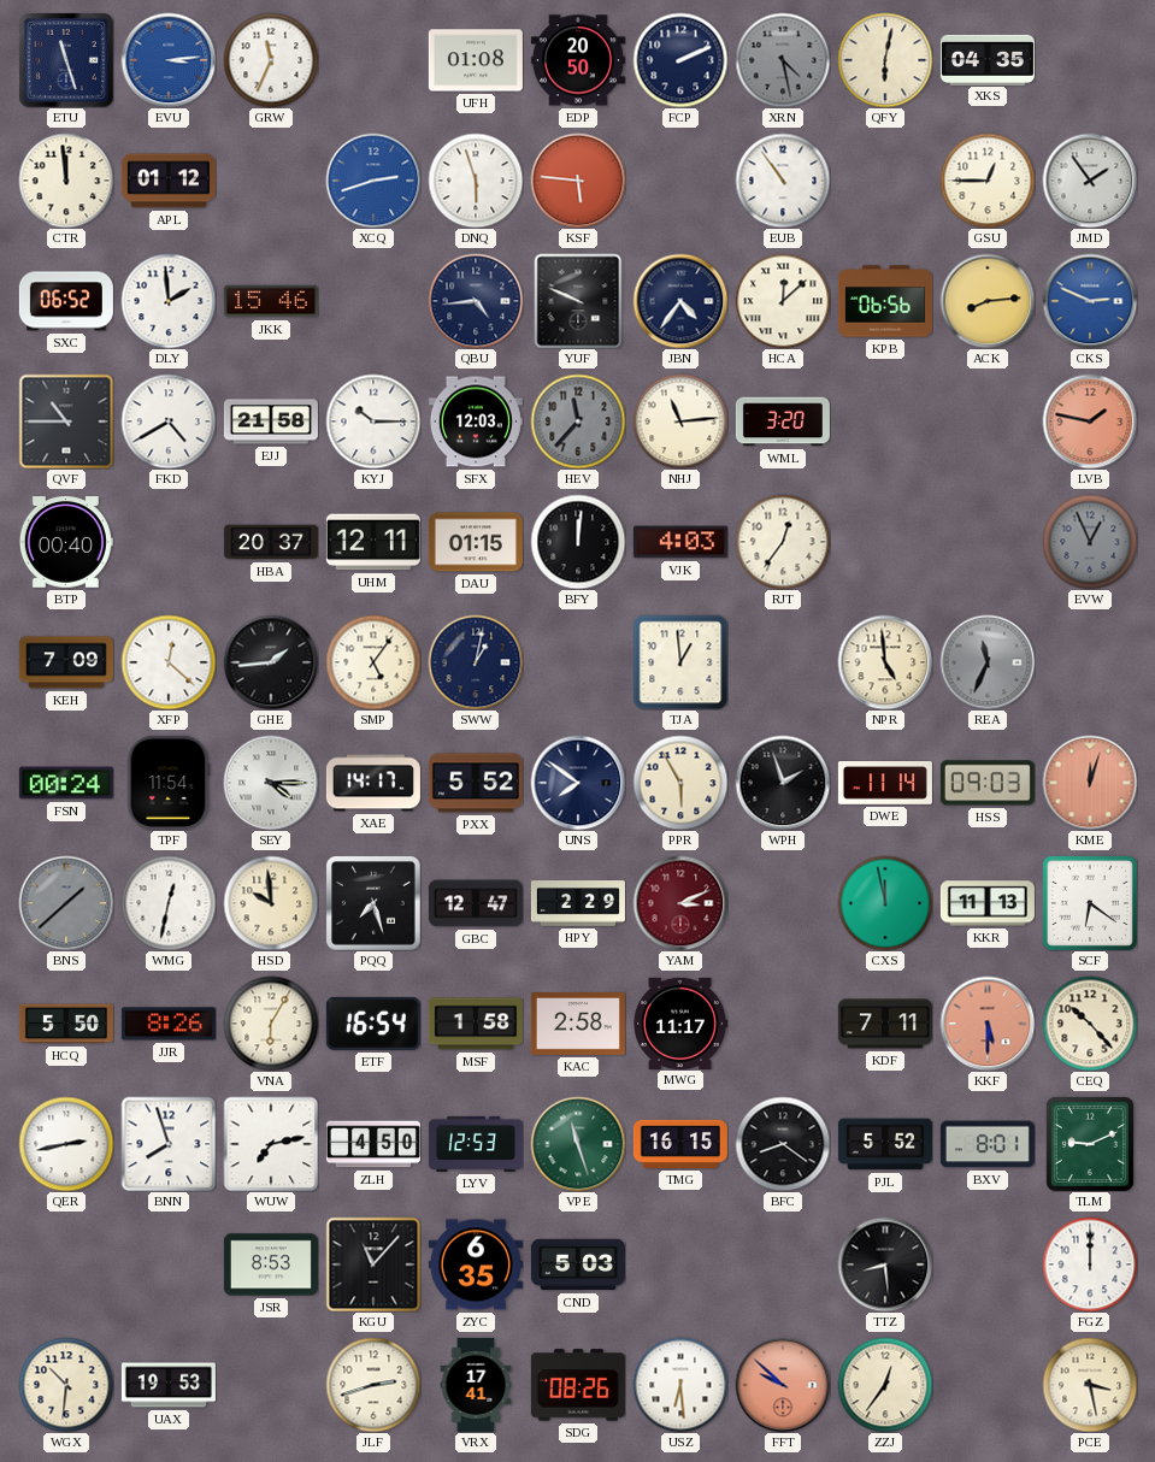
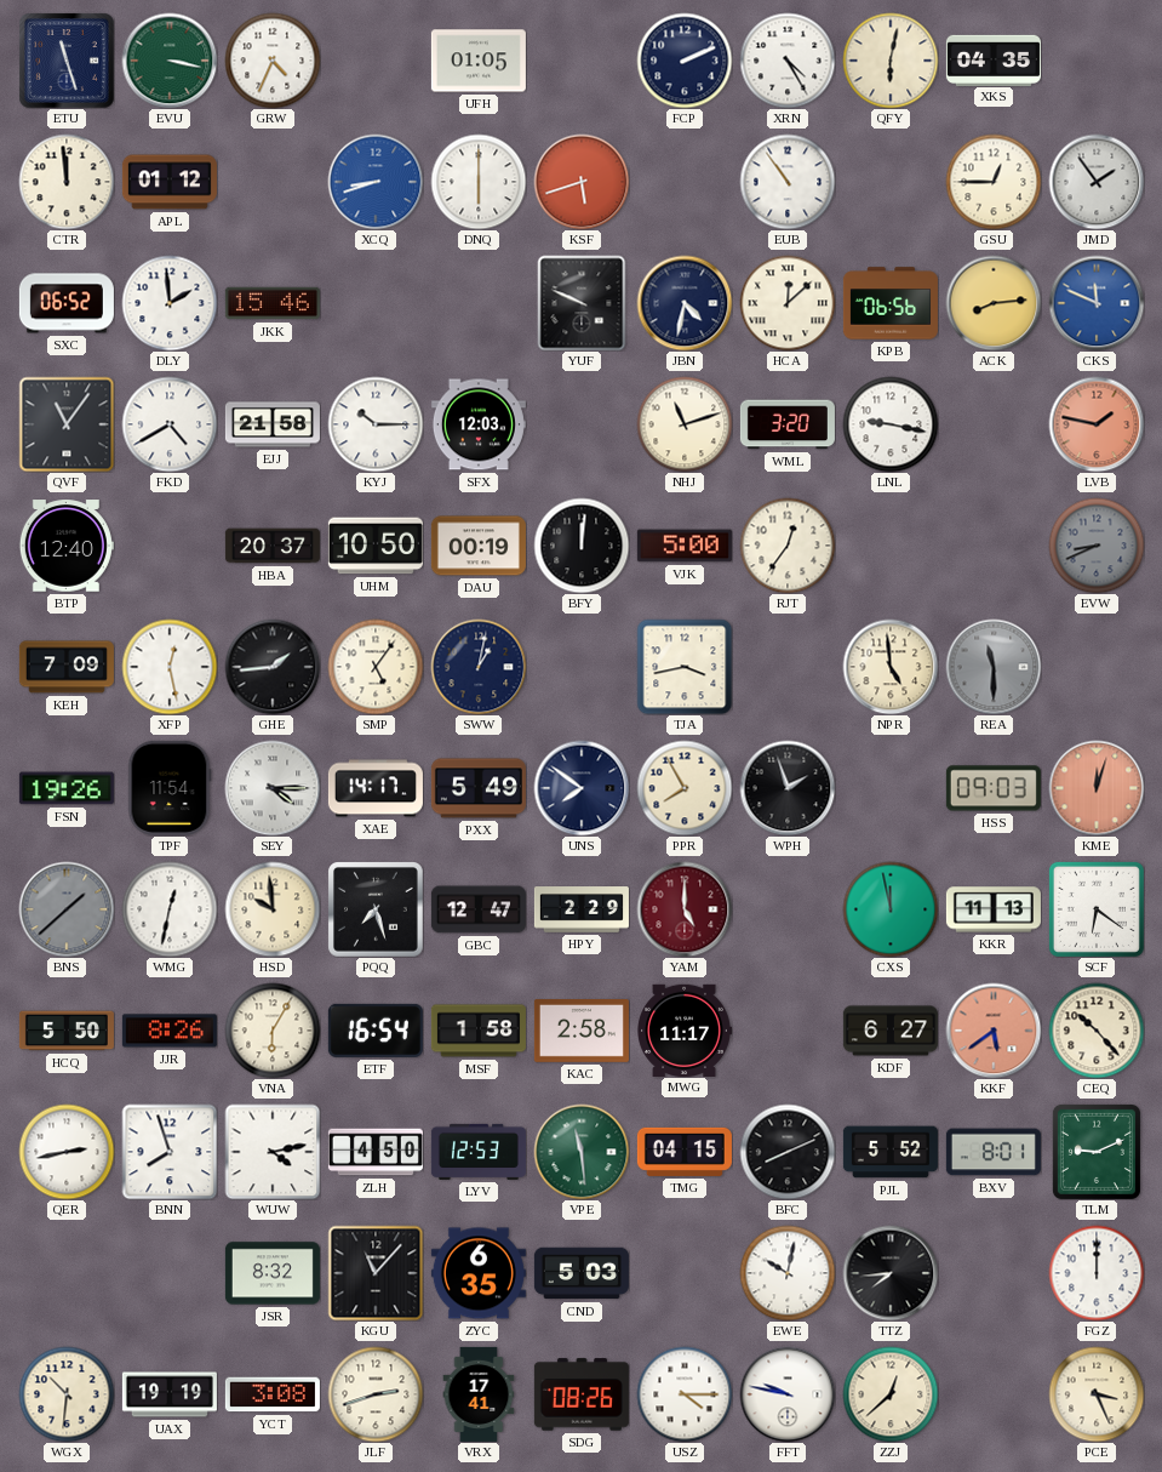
EVU: 3:14 -> 3:17 (170, 61)
EVU dial: blue -> green (170, 61)
GRW: 11:34 -> 4:34 (273, 61)
UFH: 01:08 -> 01:05 (479, 61)
EDP: 20:50 -> none (578, 60)
XRN: 4:28 -> 4:25 (788, 61)
XRN dial: grey -> white (788, 61)
XCQ: 2:42 -> 8:42 (376, 182)
DNQ: 5:57 -> 6:00 (479, 182)
KSF: 5:46 -> 5:42 (582, 182)
QBU: 4:44 -> none (476, 301)
JBN: 4:36 -> 4:32 (685, 303)
CKS: 2:49 -> 11:49 (1097, 303)
QVF: 10:45 -> 11:06 (67, 424)
HEV: 11:37 -> none (578, 421)
NHJ: 11:14 -> 11:12 (685, 424)
LNL: none -> 9:17 (891, 424)
BTP: 00:40 -> 12:40 (67, 546)
UHM: 12:11 -> 10:50 (376, 546)
DAU: 01:15 -> 00:19 (479, 546)
VJK: 4:03 -> 5:00 (685, 546)
EVW: 12:56 -> 8:41 (1097, 546)
XFP: 12:22 -> 12:28 (170, 667)
TJA: 12:59 -> 3:43 (685, 667)
REA: 11:34 -> 11:30 (994, 667)
FSN: 00:24 -> 19:26 (67, 788)
PXX: 5:52 -> 5:49 (479, 788)
PPR: 5:55 -> 7:55 (685, 788)
DWE: 11:14 -> none (885, 783)
YAM: 3:11 -> 5:00 (685, 909)
KDF: 7:11 -> 6:27 (891, 1031)
KKF: 5:30 -> 5:39 (994, 1031)
WUW: 7:13 -> 4:13 (273, 1152)
VPE: 11:27 -> 11:29 (582, 1152)
TMG: 16:15 -> 04:15 (685, 1152)
BFC: 8:21 -> 8:11 (788, 1152)
JSR: 8:53 -> 8:32 (273, 1273)
EWE: none -> 10:02 (788, 1273)
TTZ: 8:29 -> 7:44 (891, 1273)
UAX: 19:53 -> 19:19 (170, 1394)
YCT: none -> 3:08 (273, 1394)
USZ: 6:29 -> 4:15 (685, 1394)
FFT: 9:52 -> 9:47 (788, 1394)
FFT dial: salmon -> white (788, 1394)
ZZJ: 12:36 -> 12:38 (891, 1394)
PCE: 3:28 -> 3:26 (1097, 1394)
